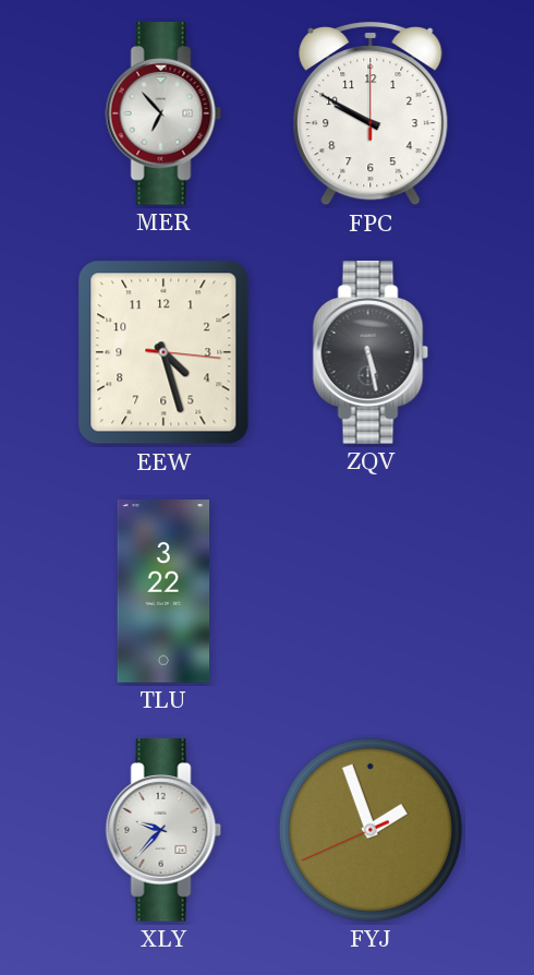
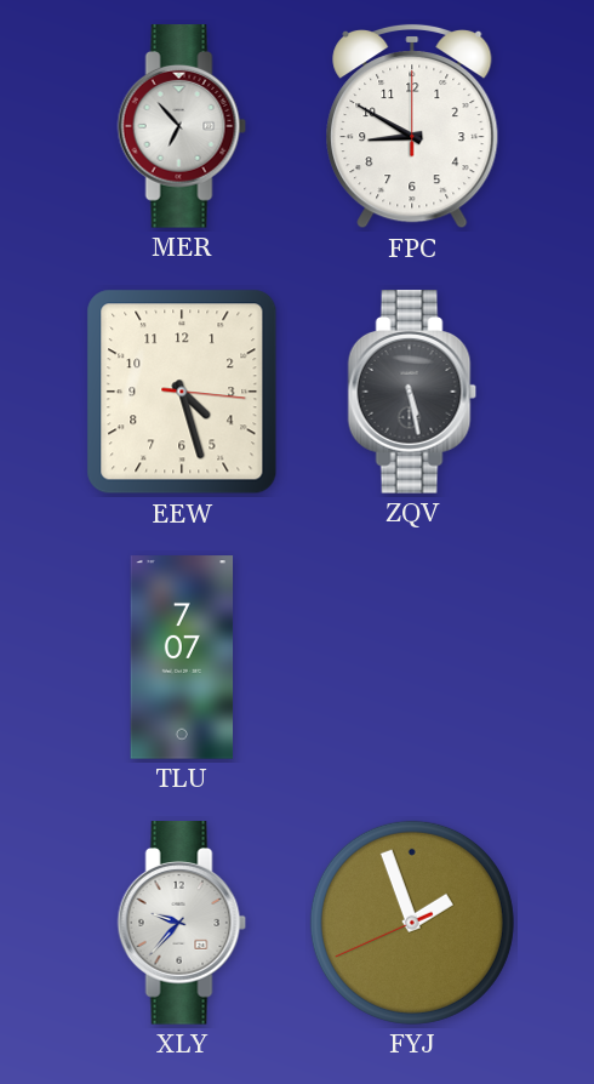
FPC: 9:50 -> 8:50 (412, 126)
TLU: 3:22 -> 7:07 (182, 657)
